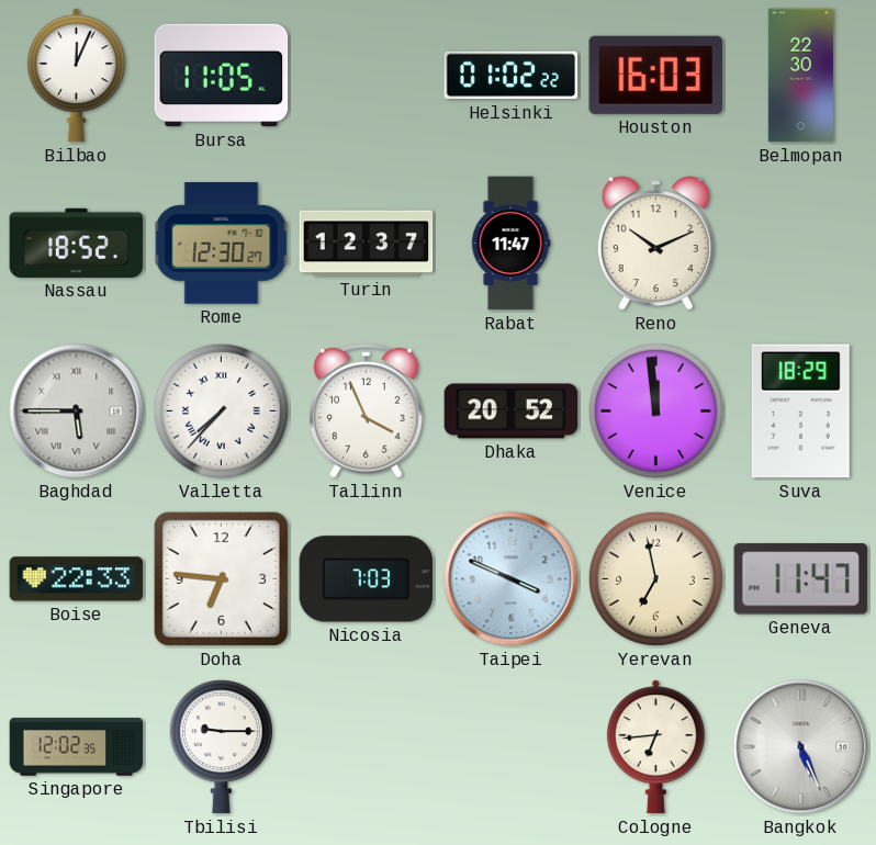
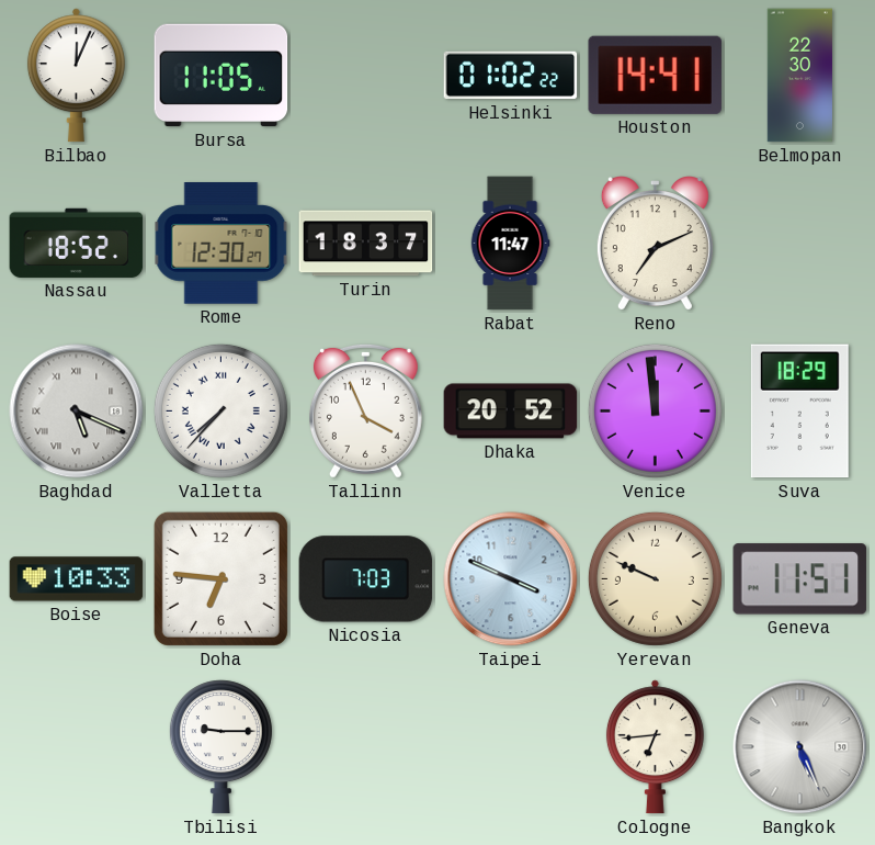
Houston: 16:03 -> 14:41 (655, 75)
Turin: 12:37 -> 18:37 (366, 244)
Reno: 10:11 -> 7:11 (655, 244)
Baghdad: 5:45 -> 5:19 (77, 412)
Boise: 22:33 -> 10:33 (77, 579)
Yerevan: 6:58 -> 9:49 (655, 578)
Geneva: 11:47 -> 11:51 (800, 579)
Singapore: 12:02 -> none (77, 747)
